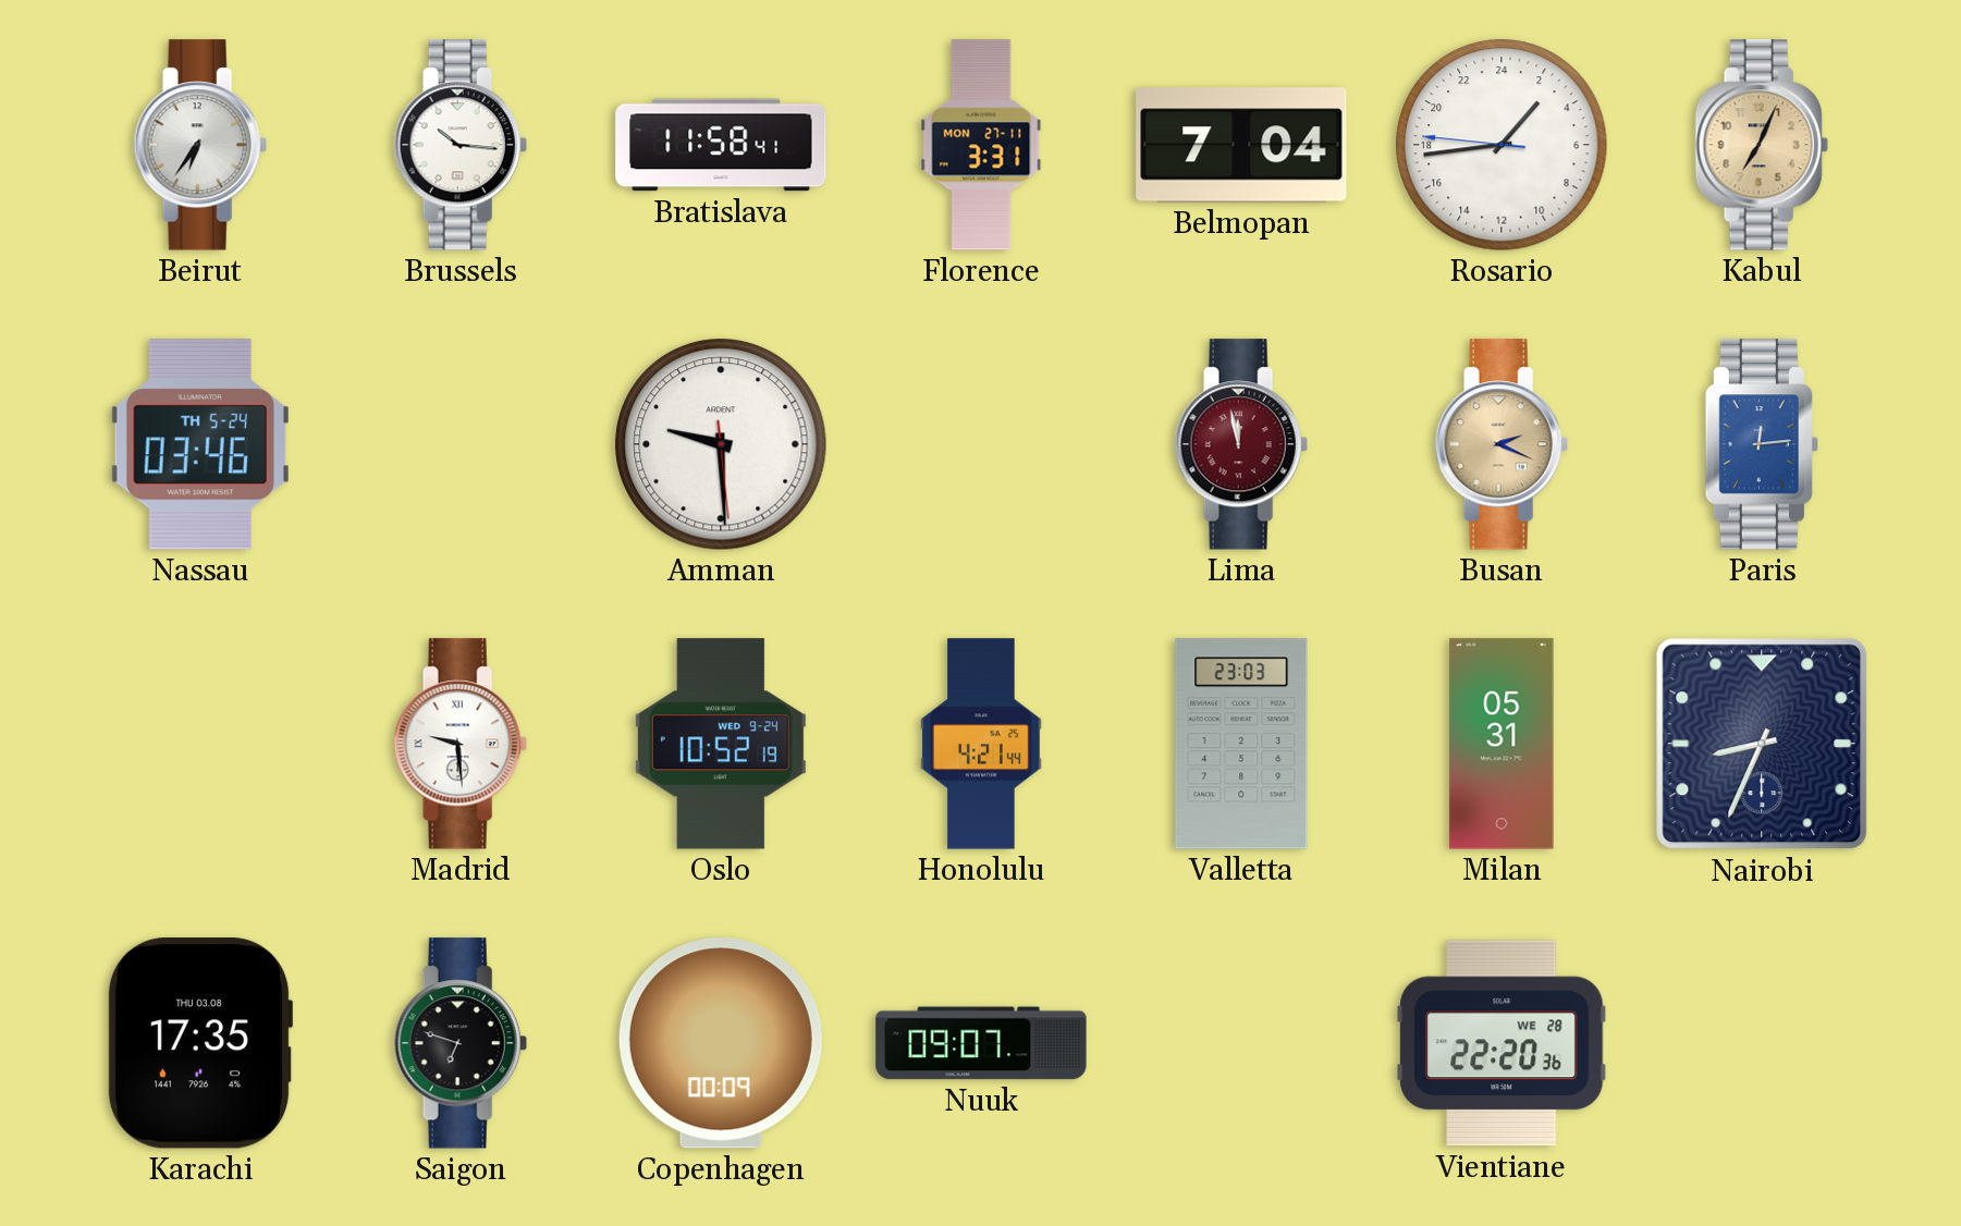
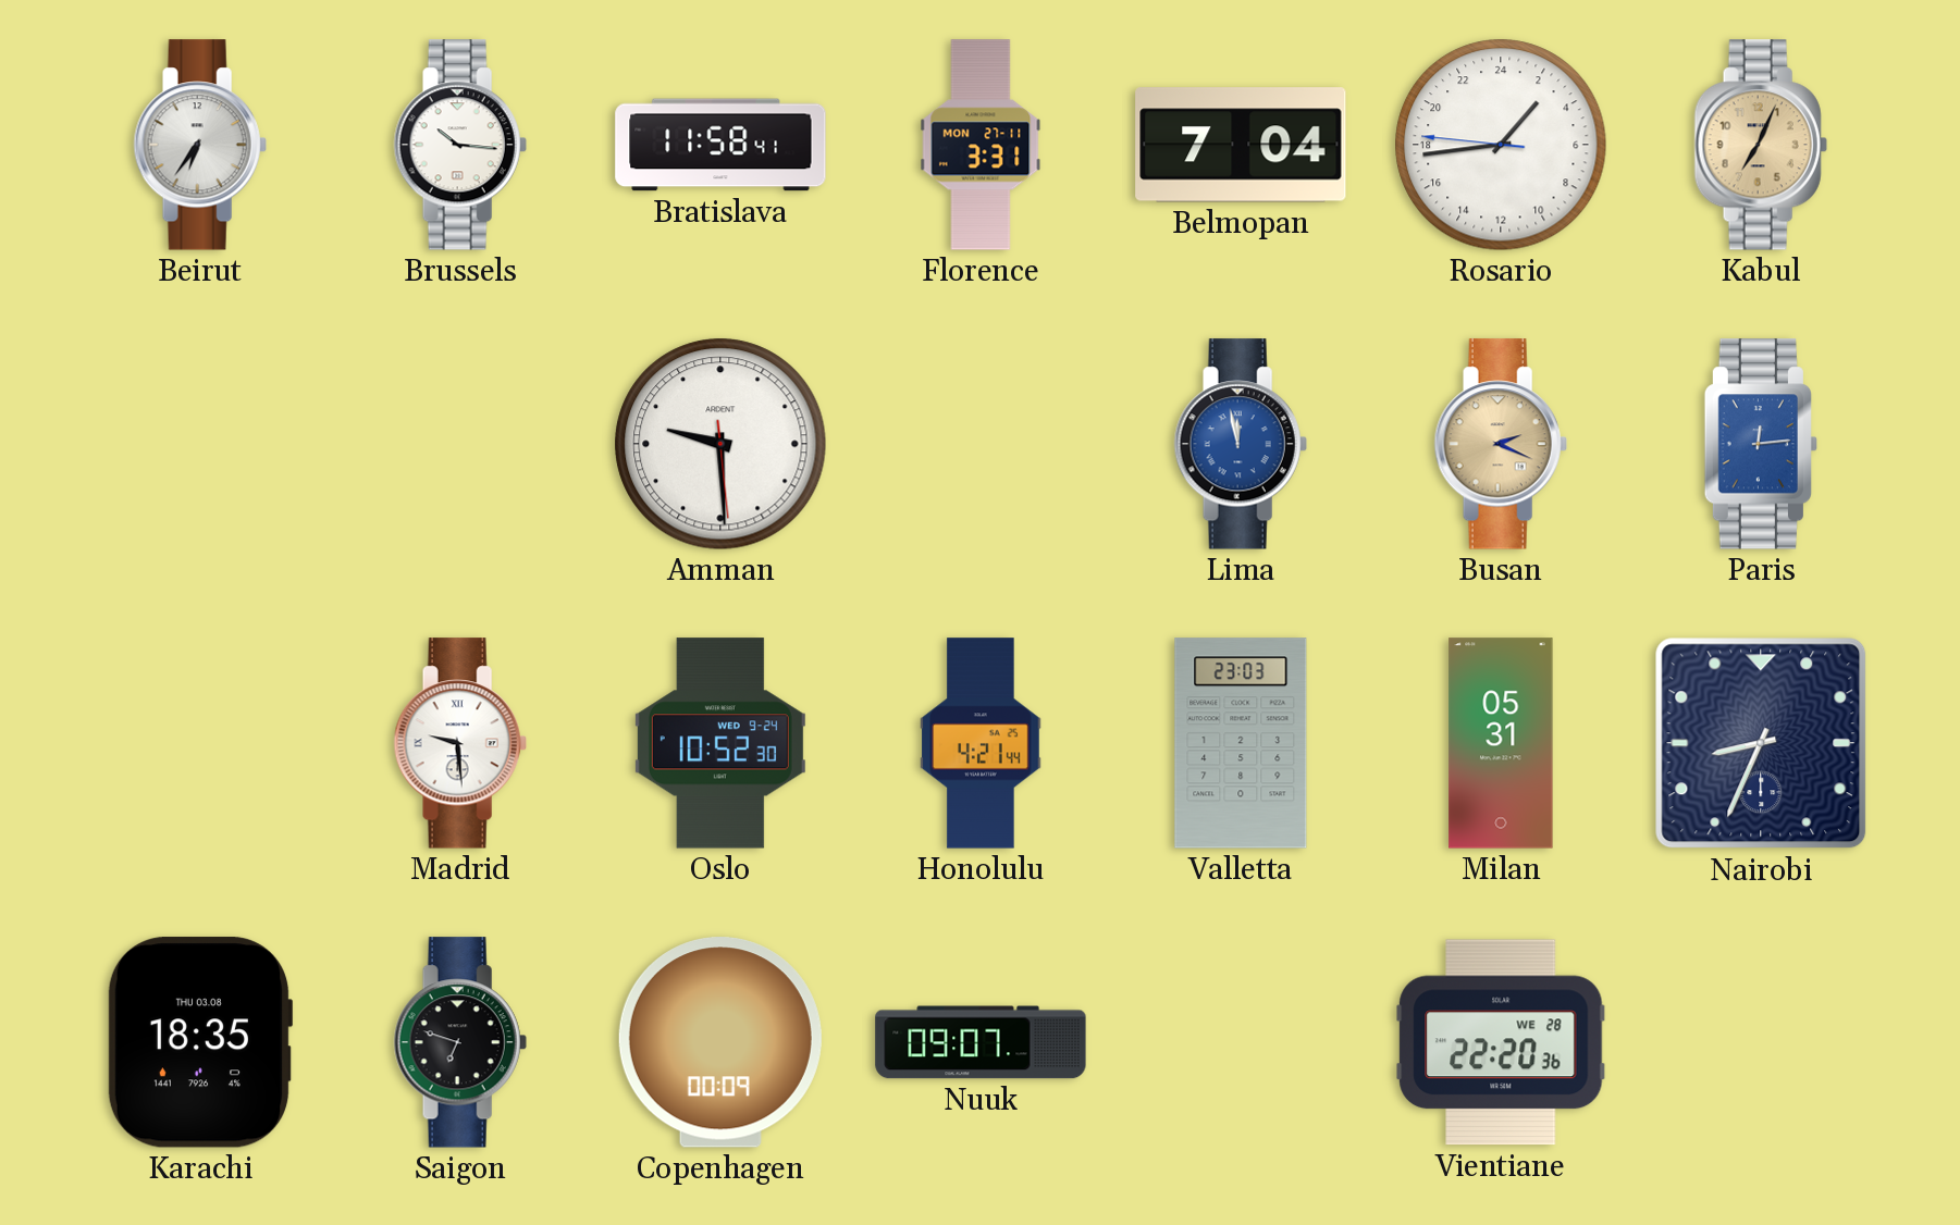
Nassau: 03:46 -> none (200, 444)
Lima dial: burgundy -> blue (1241, 444)
Oslo: 10:52:19 -> 10:52:30 (720, 743)
Karachi: 17:35 -> 18:35 (200, 1042)
